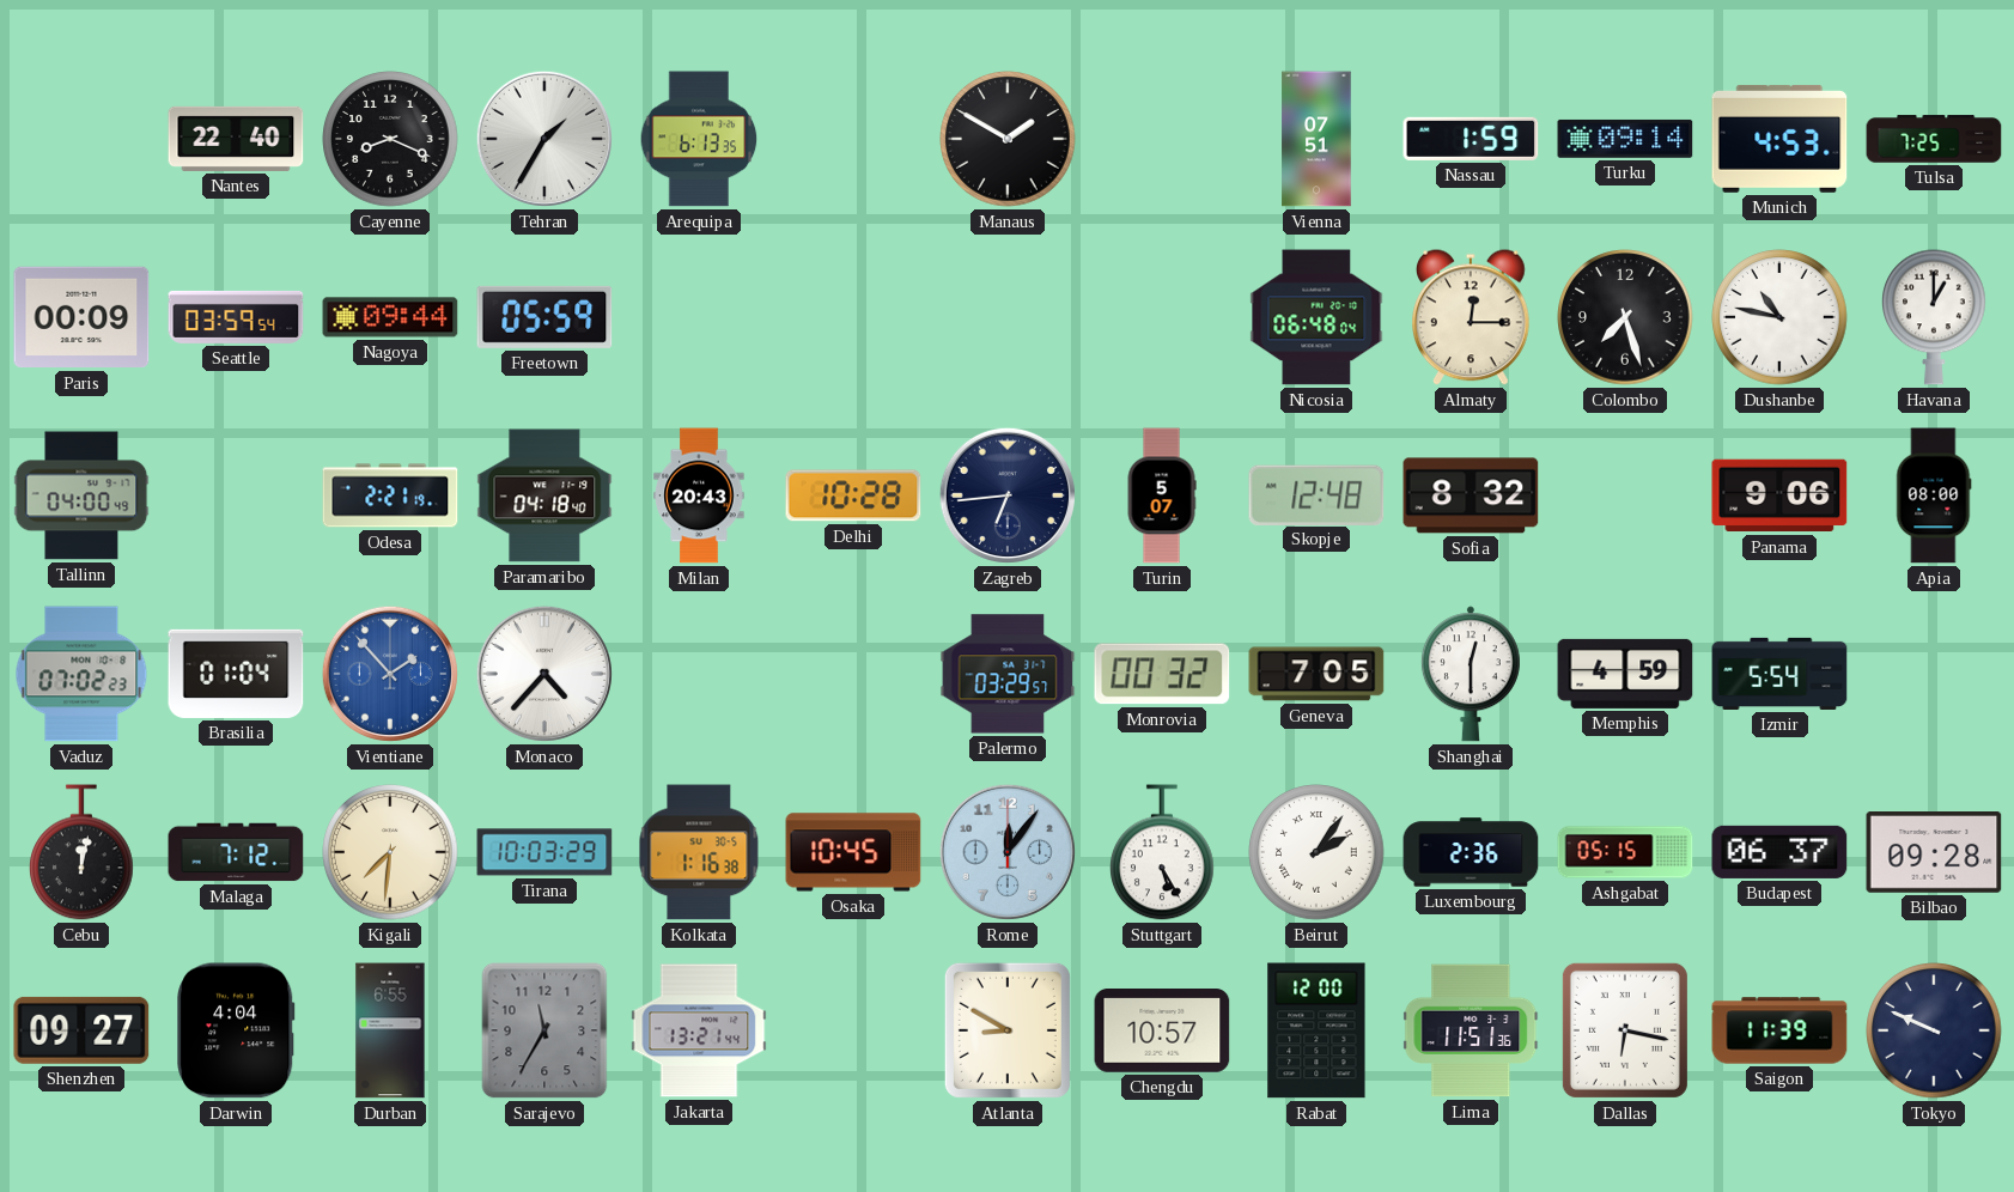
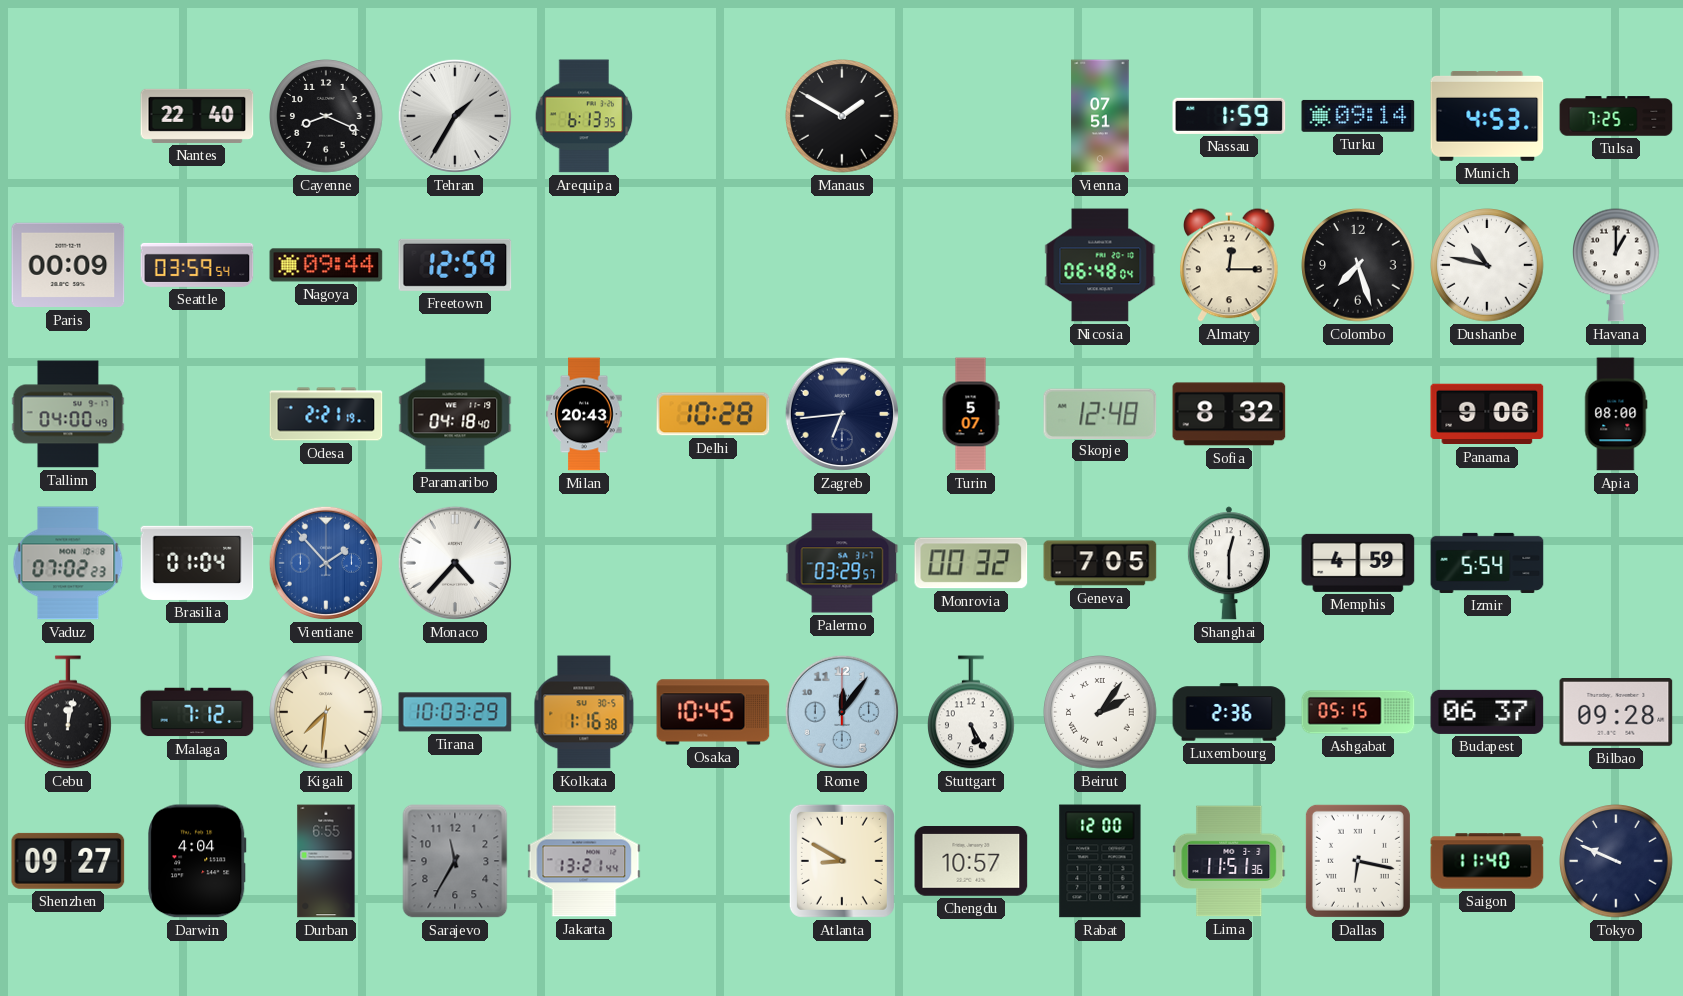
Freetown: 05:59 -> 12:59 (455, 265)
Saigon: 11:39 -> 11:40 (1487, 861)
